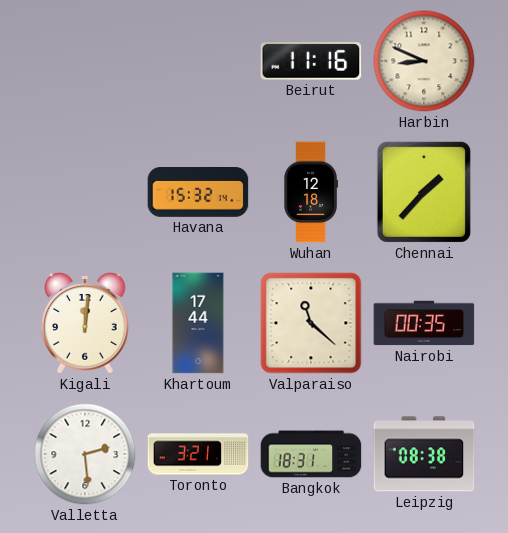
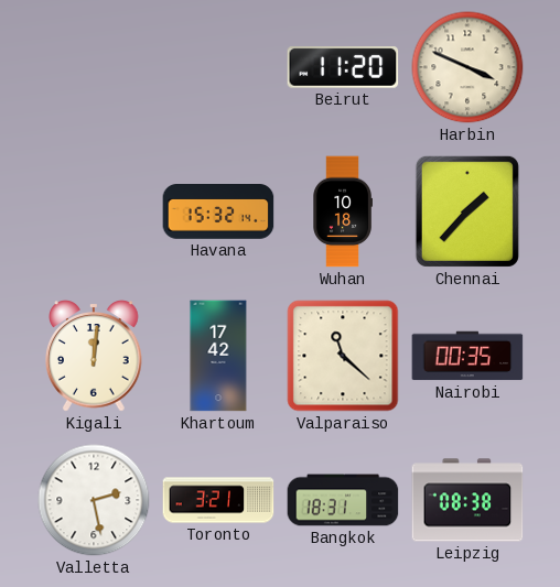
Beirut: 11:16 -> 11:20 (343, 67)
Harbin: 8:49 -> 3:49 (467, 67)
Wuhan: 12:18 -> 10:18 (342, 211)
Khartoum: 17:44 -> 17:42 (218, 356)
Valletta: 2:29 -> 2:28 (94, 500)
